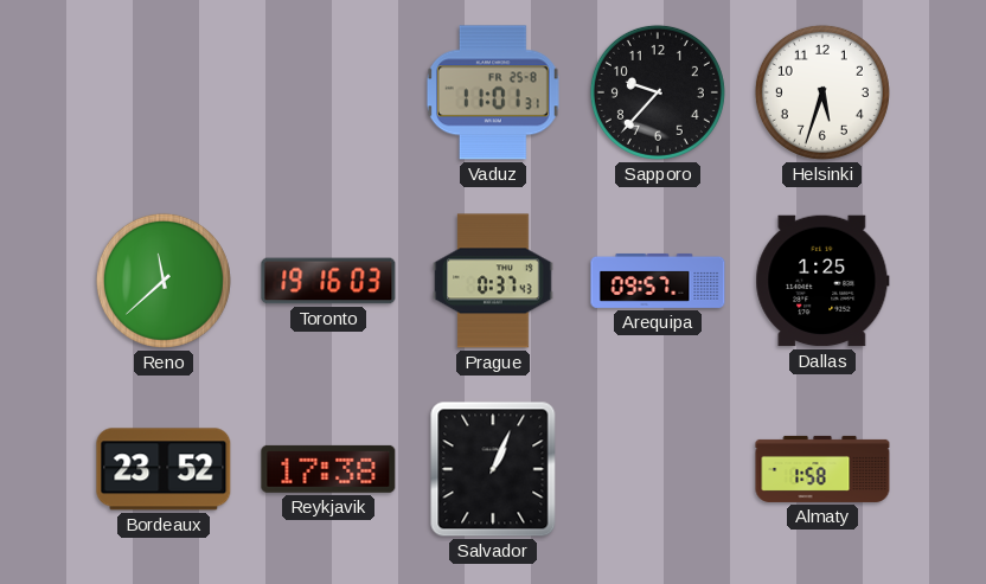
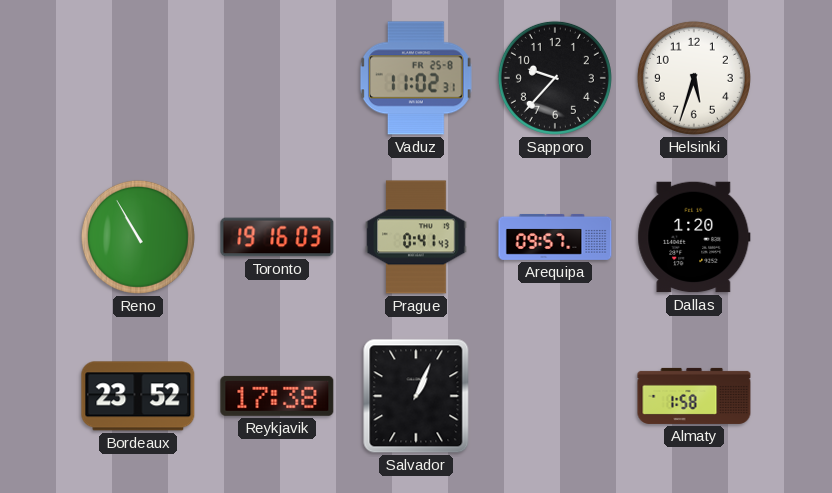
Vaduz: 11:01 -> 11:02 (416, 78)
Reno: 11:38 -> 10:55 (138, 237)
Prague: 0:37 -> 0:41 (416, 237)
Dallas: 1:25 -> 1:20 (694, 237)
